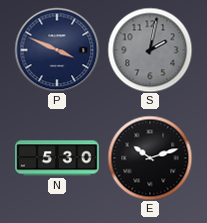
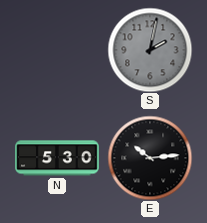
P: 3:49 -> none (57, 50)
E: 10:12 -> 10:14 (150, 158)
